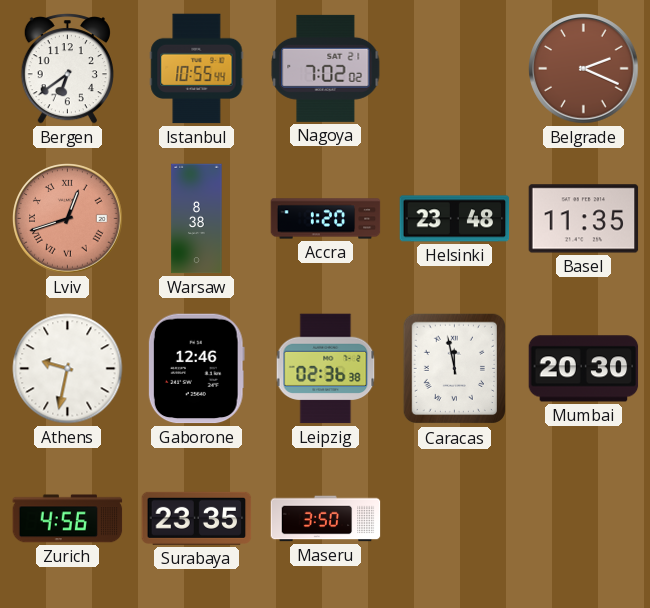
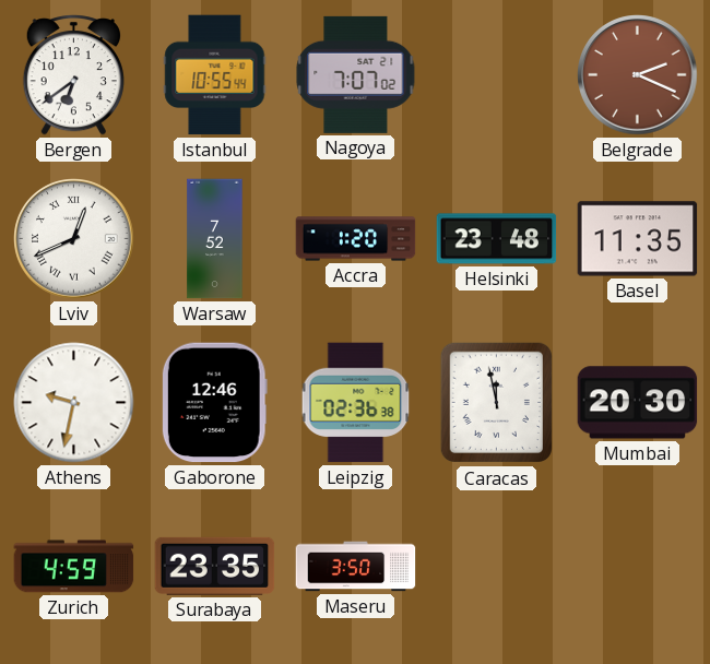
Nagoya: 7:02 -> 7:07 (356, 74)
Lviv: 12:42 -> 12:41 (74, 239)
Lviv dial: salmon -> white (74, 239)
Warsaw: 8:38 -> 7:52 (215, 239)
Zurich: 4:56 -> 4:59 (74, 567)
